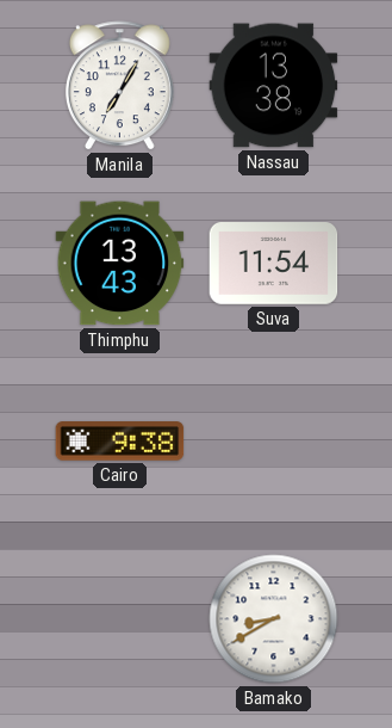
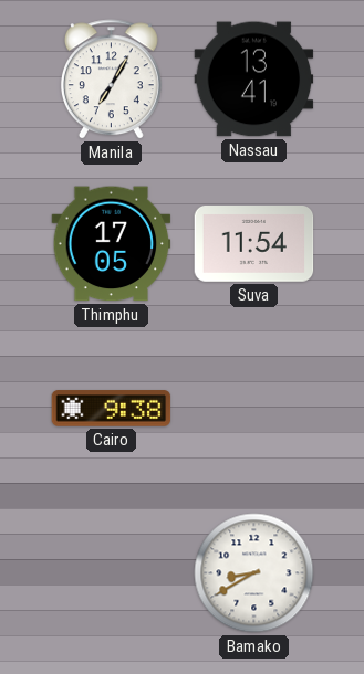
Nassau: 13:38 -> 13:41 (254, 80)
Thimphu: 13:43 -> 17:05 (112, 244)
